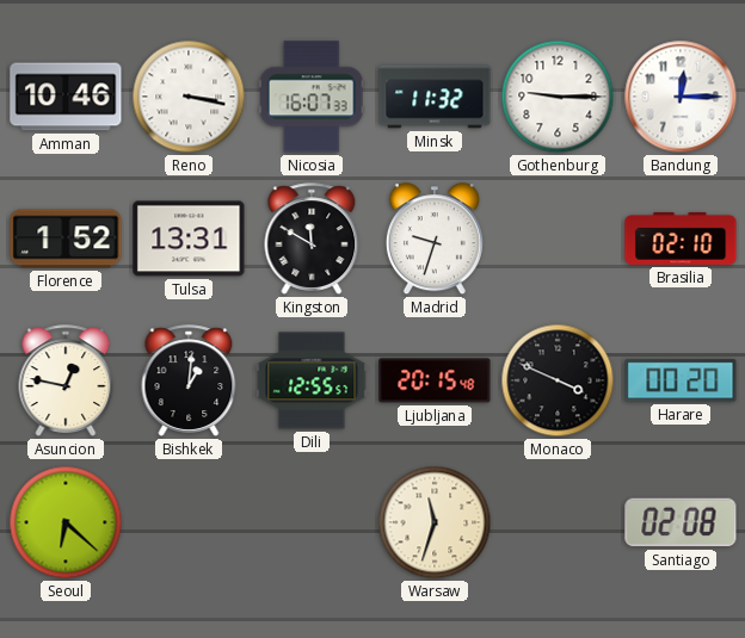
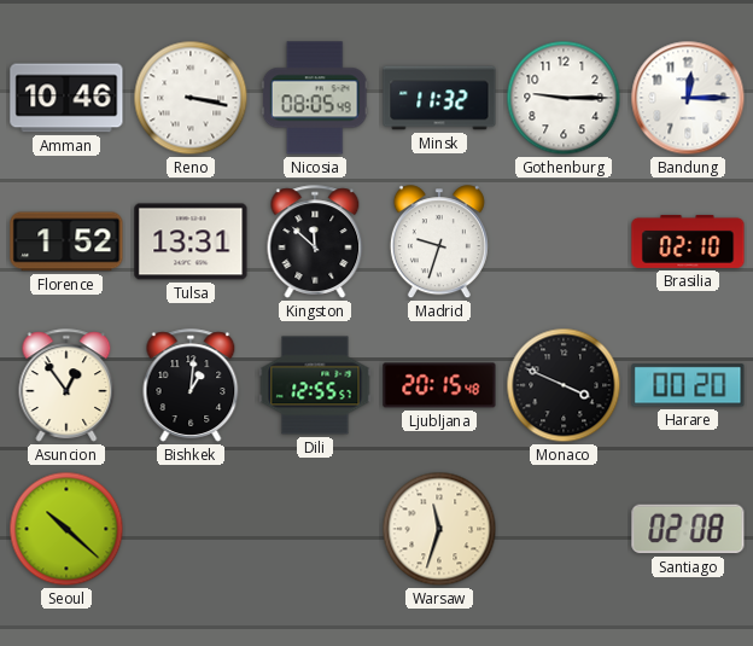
Nicosia: 16:07 -> 08:05 (315, 98)
Kingston: 11:50 -> 11:52 (315, 241)
Asuncion: 12:47 -> 12:54 (66, 385)
Seoul: 6:22 -> 10:22 (66, 529)
